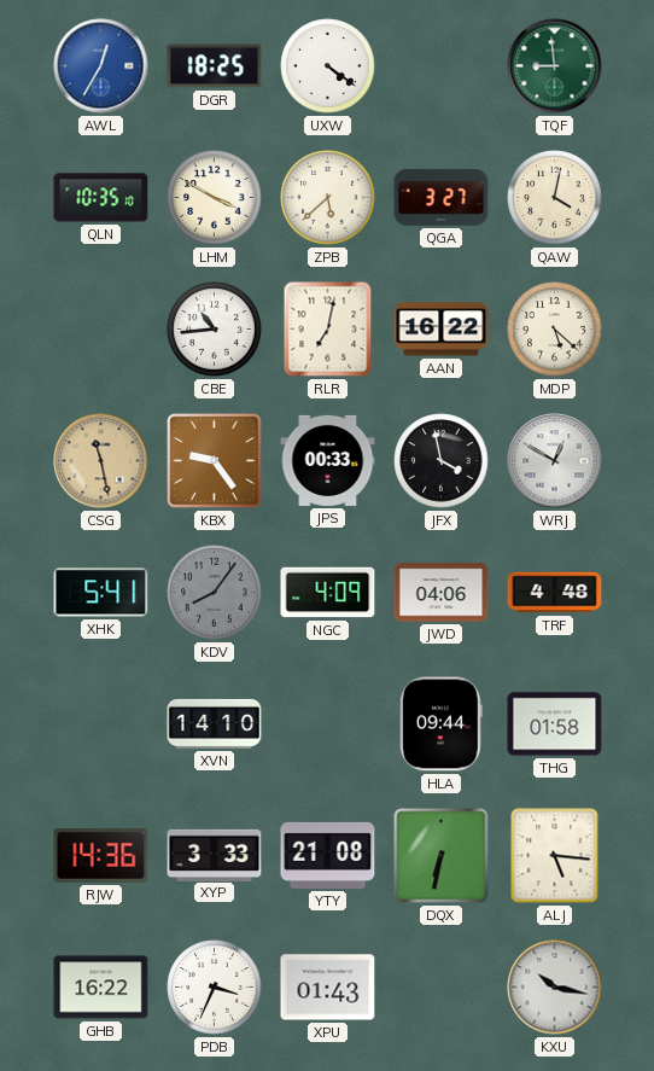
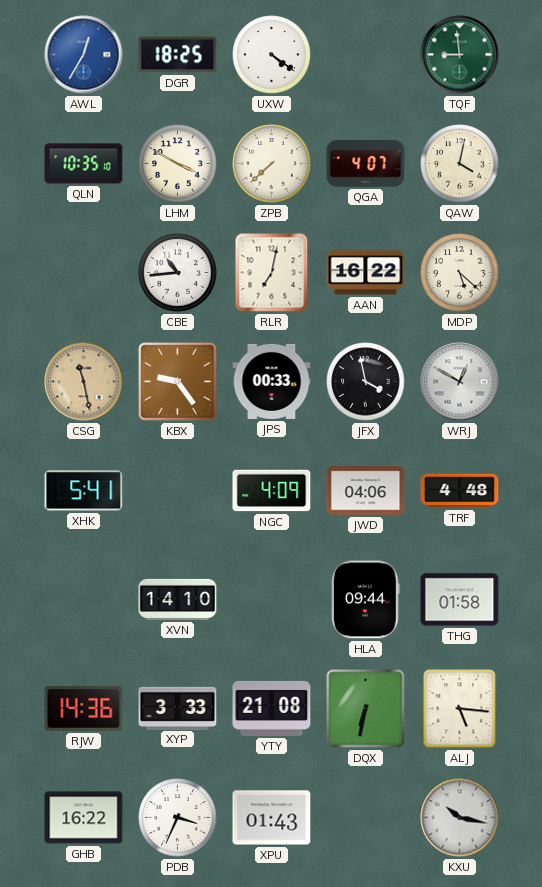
ZPB: 5:38 -> 7:38 (272, 164)
QGA: 3:27 -> 4:07 (366, 164)
KDV: 8:06 -> none (215, 593)
